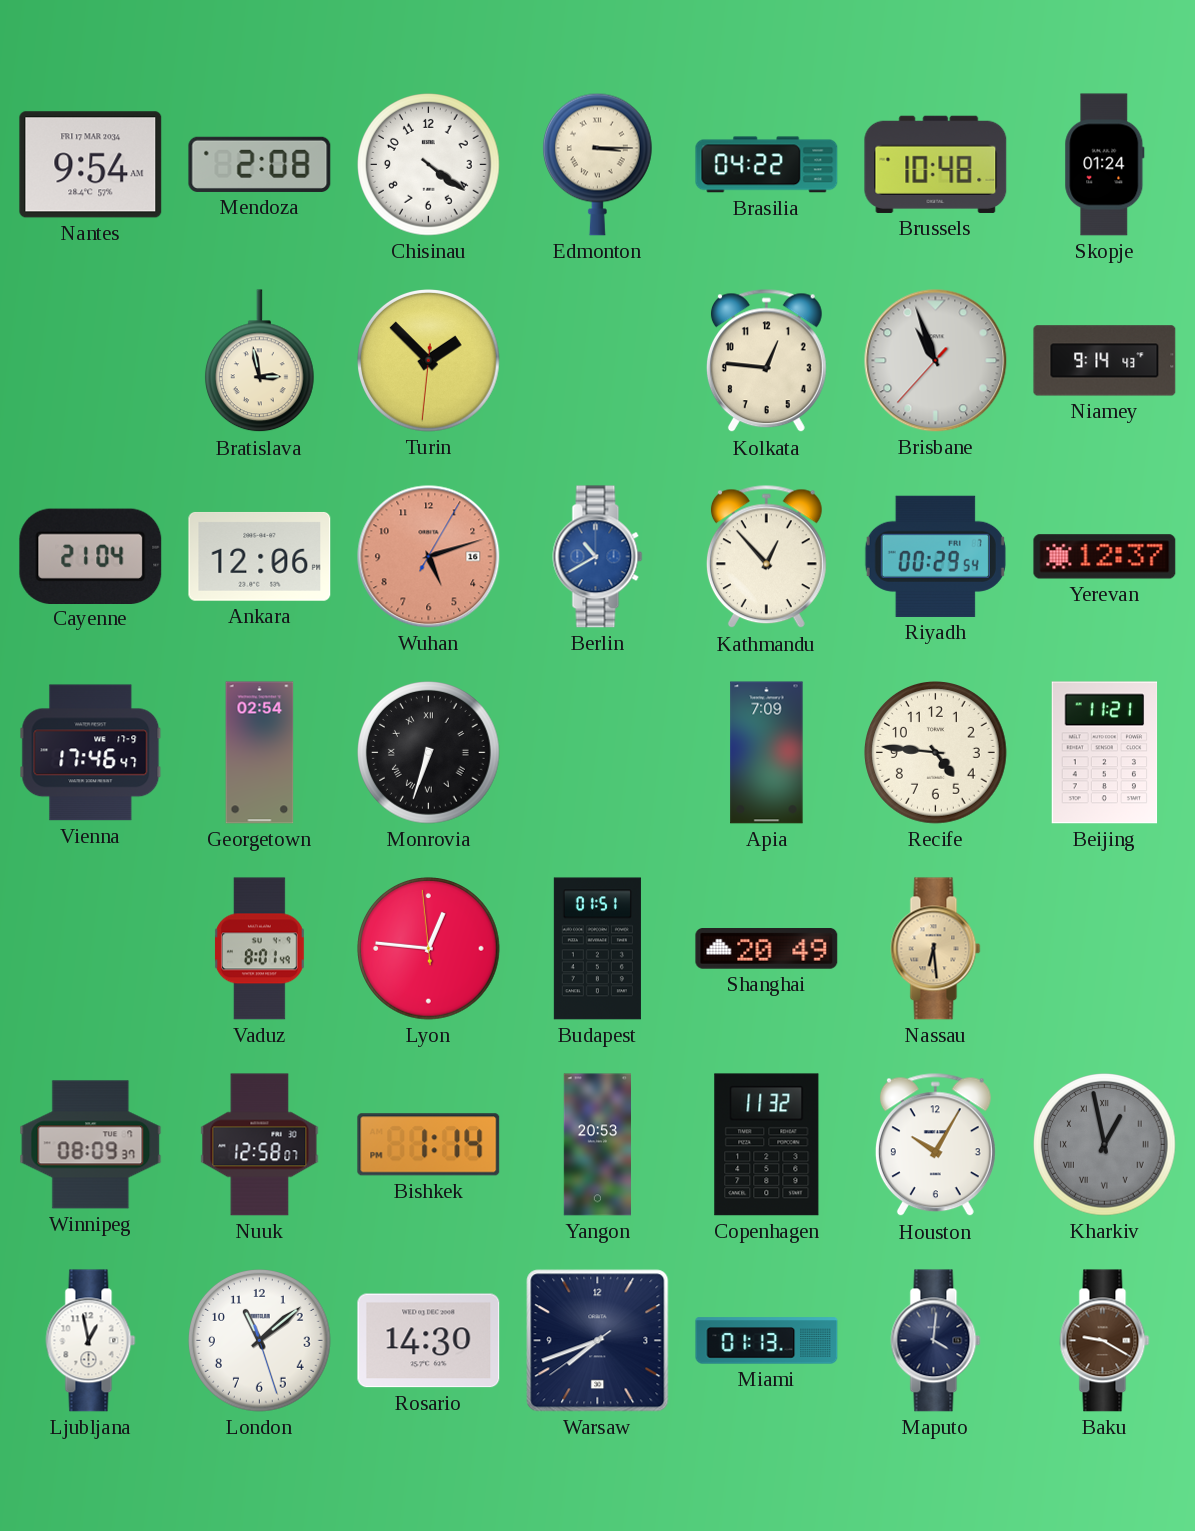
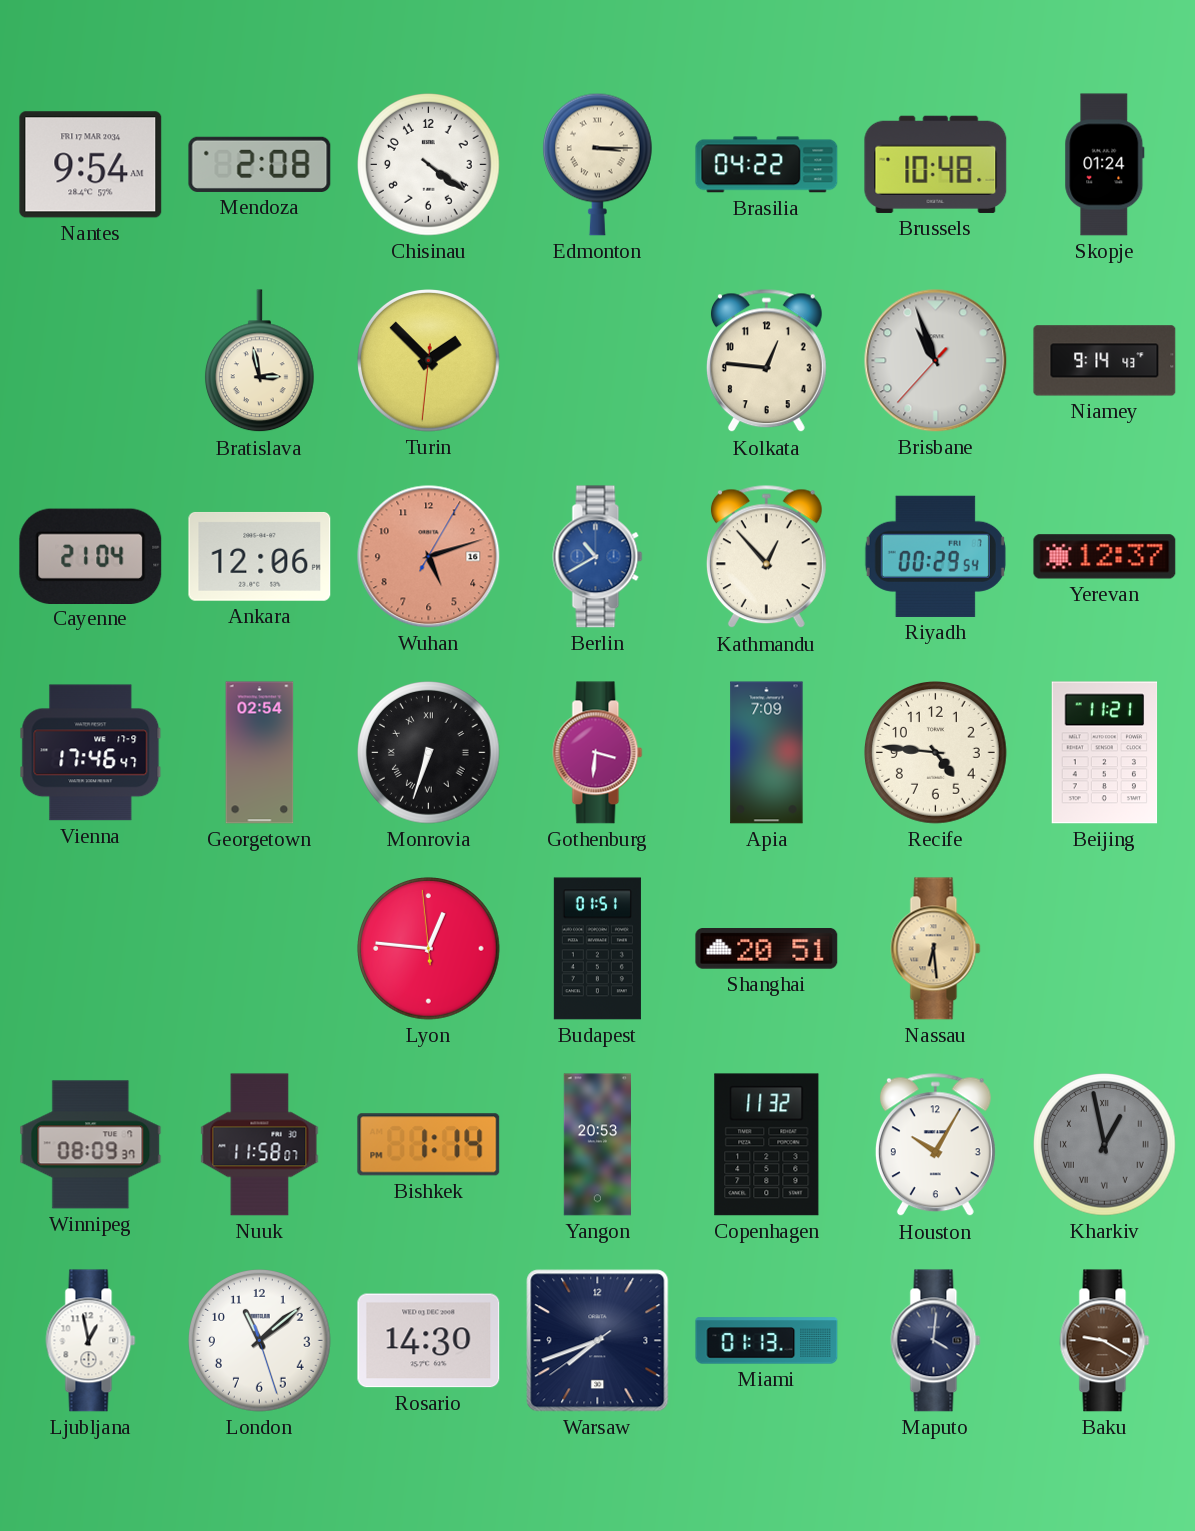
Gothenburg: none -> 3:31 (598, 753)
Vaduz: 8:01 -> none (259, 949)
Shanghai: 20:49 -> 20:51 (767, 949)
Nuuk: 12:58 -> 11:58 (260, 1145)
